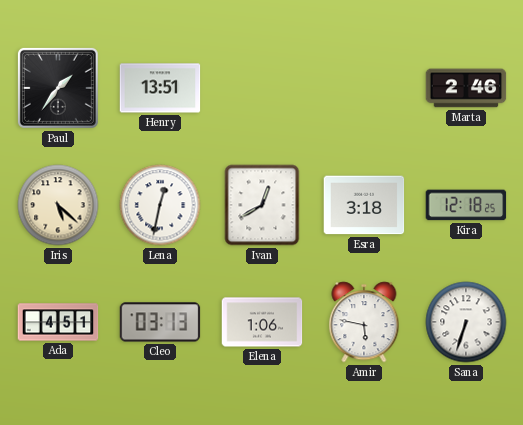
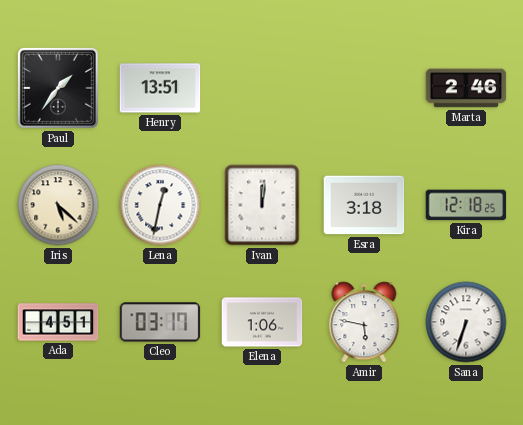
Ivan: 12:40 -> 12:01 (262, 205)
Cleo: 03:13 -> 03:17 (160, 322)
